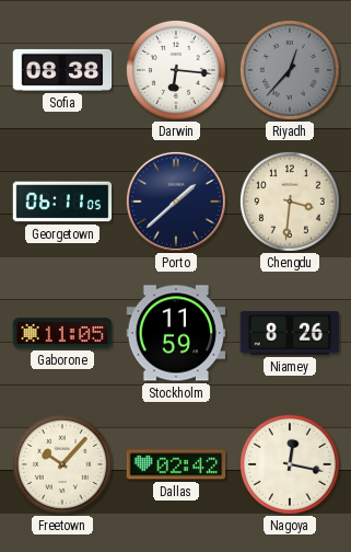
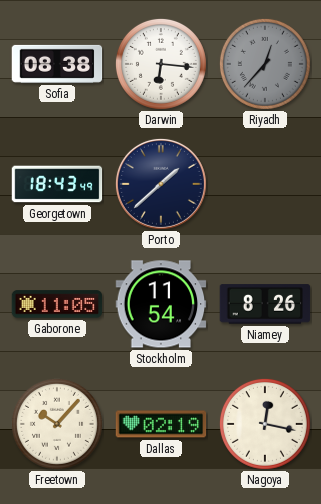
Georgetown: 06:11 -> 18:43 (57, 184)
Chengdu: 3:31 -> none (290, 202)
Stockholm: 11:59 -> 11:54 (161, 304)
Dallas: 02:42 -> 02:19 (161, 424)
